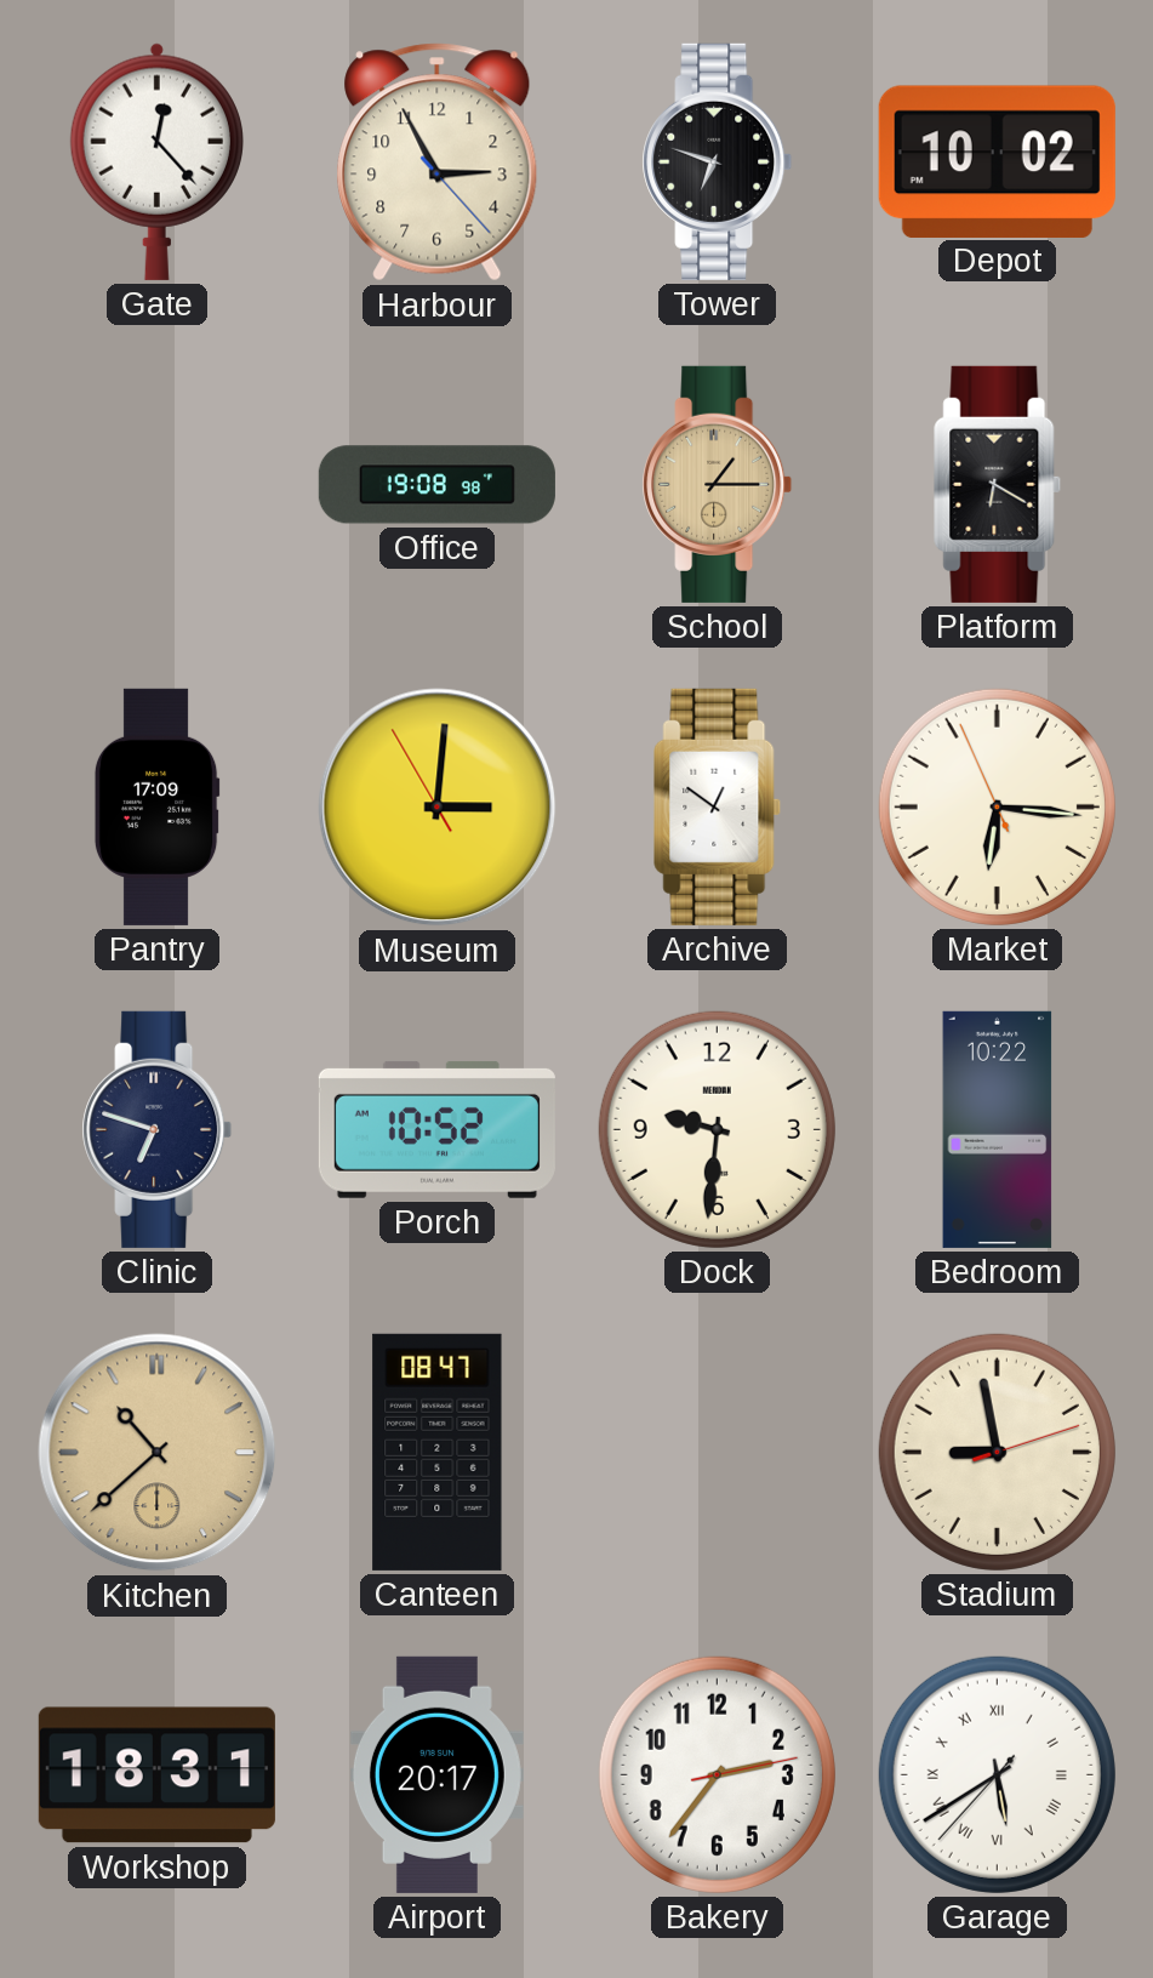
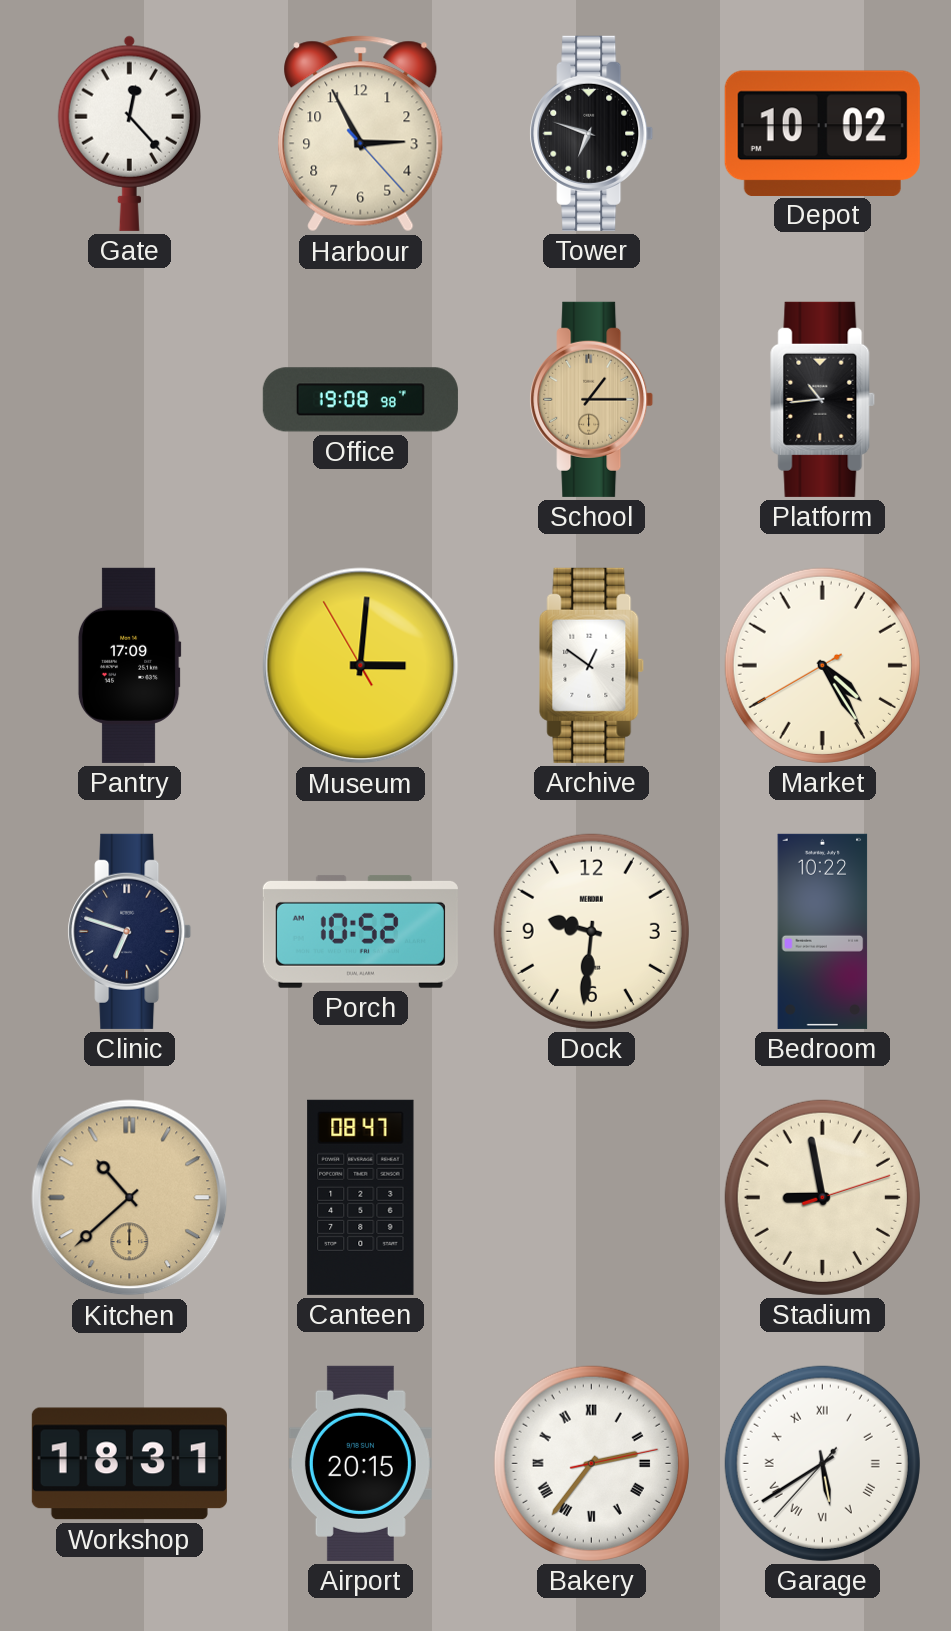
Platform: 6:20 -> 10:44 (822, 399)
Market: 6:15 -> 4:24 (822, 665)
Airport: 20:17 -> 20:15 (360, 1463)
Bakery numerals: Arabic -> Roman (591, 1463)
